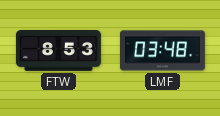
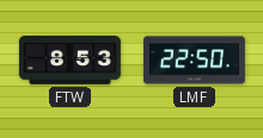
LMF: 03:48 -> 22:50 (194, 61)
